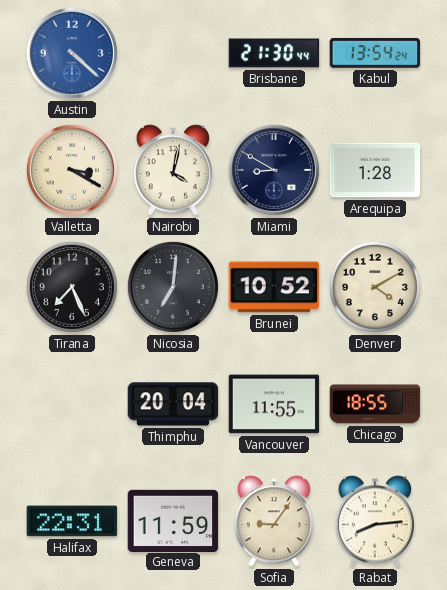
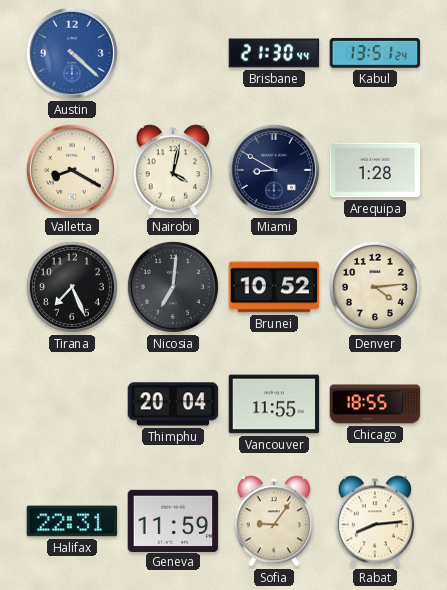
Kabul: 13:54 -> 13:51 (375, 53)
Valletta: 3:20 -> 8:20 (72, 170)
Denver: 4:10 -> 4:14 (375, 287)
